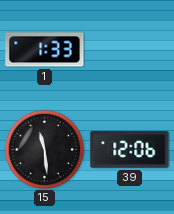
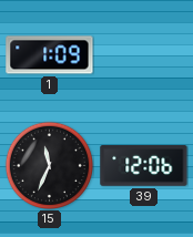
1: 1:33 -> 1:09 (50, 55)
15: 11:29 -> 11:34 (49, 165)
